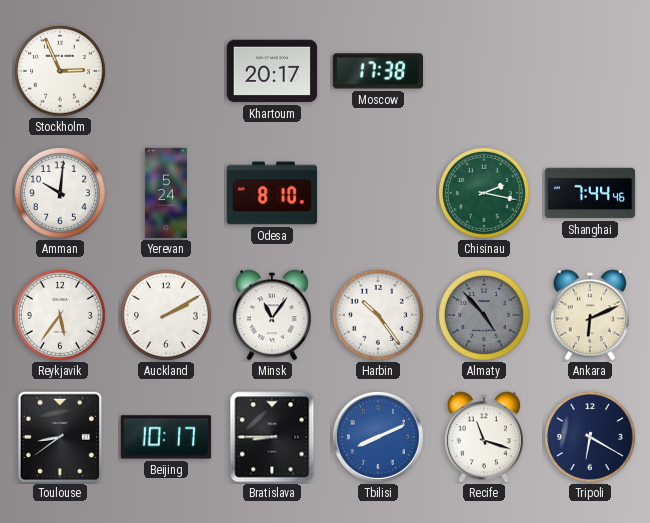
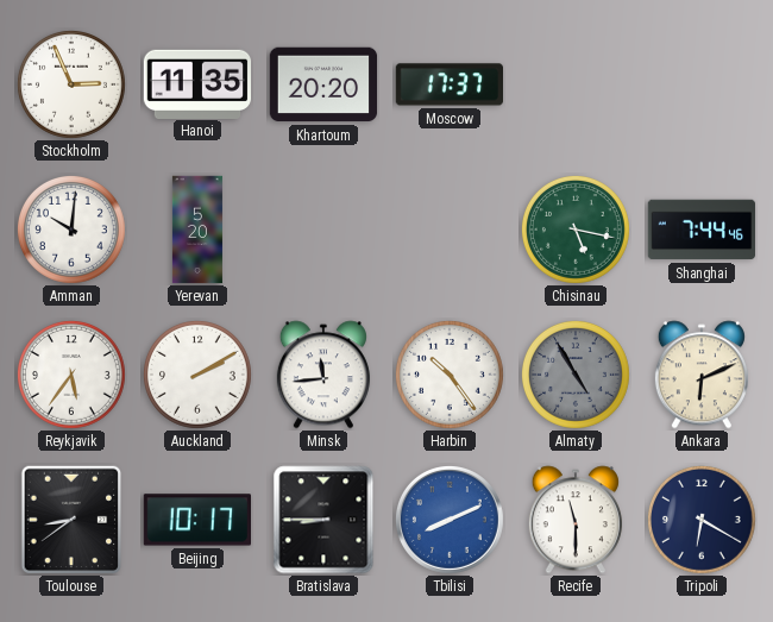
Hanoi: none -> 11:35 (197, 83)
Khartoum: 20:17 -> 20:20 (323, 84)
Moscow: 17:38 -> 17:37 (450, 84)
Yerevan: 5:24 -> 5:20 (197, 230)
Odesa: 8:10 -> none (271, 193)
Chisinau: 2:17 -> 5:17 (576, 230)
Minsk: 11:06 -> 11:44 (323, 375)
Almaty: 4:53 -> 4:55 (576, 375)
Recife: 11:18 -> 11:30 (576, 520)
